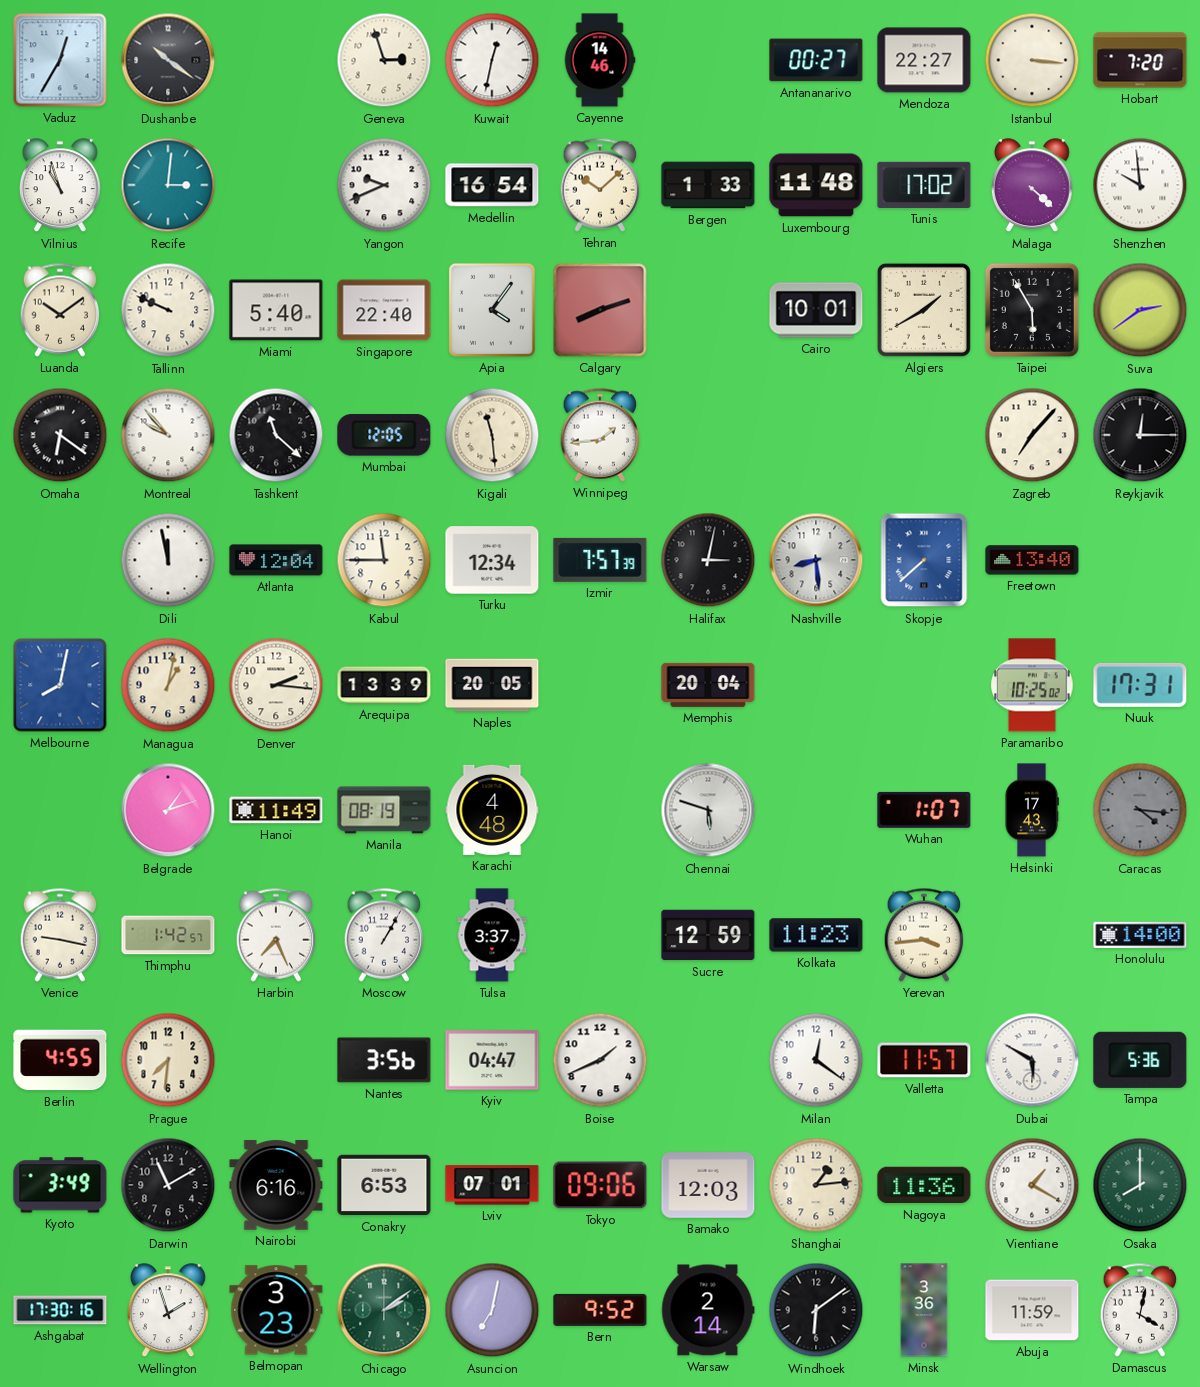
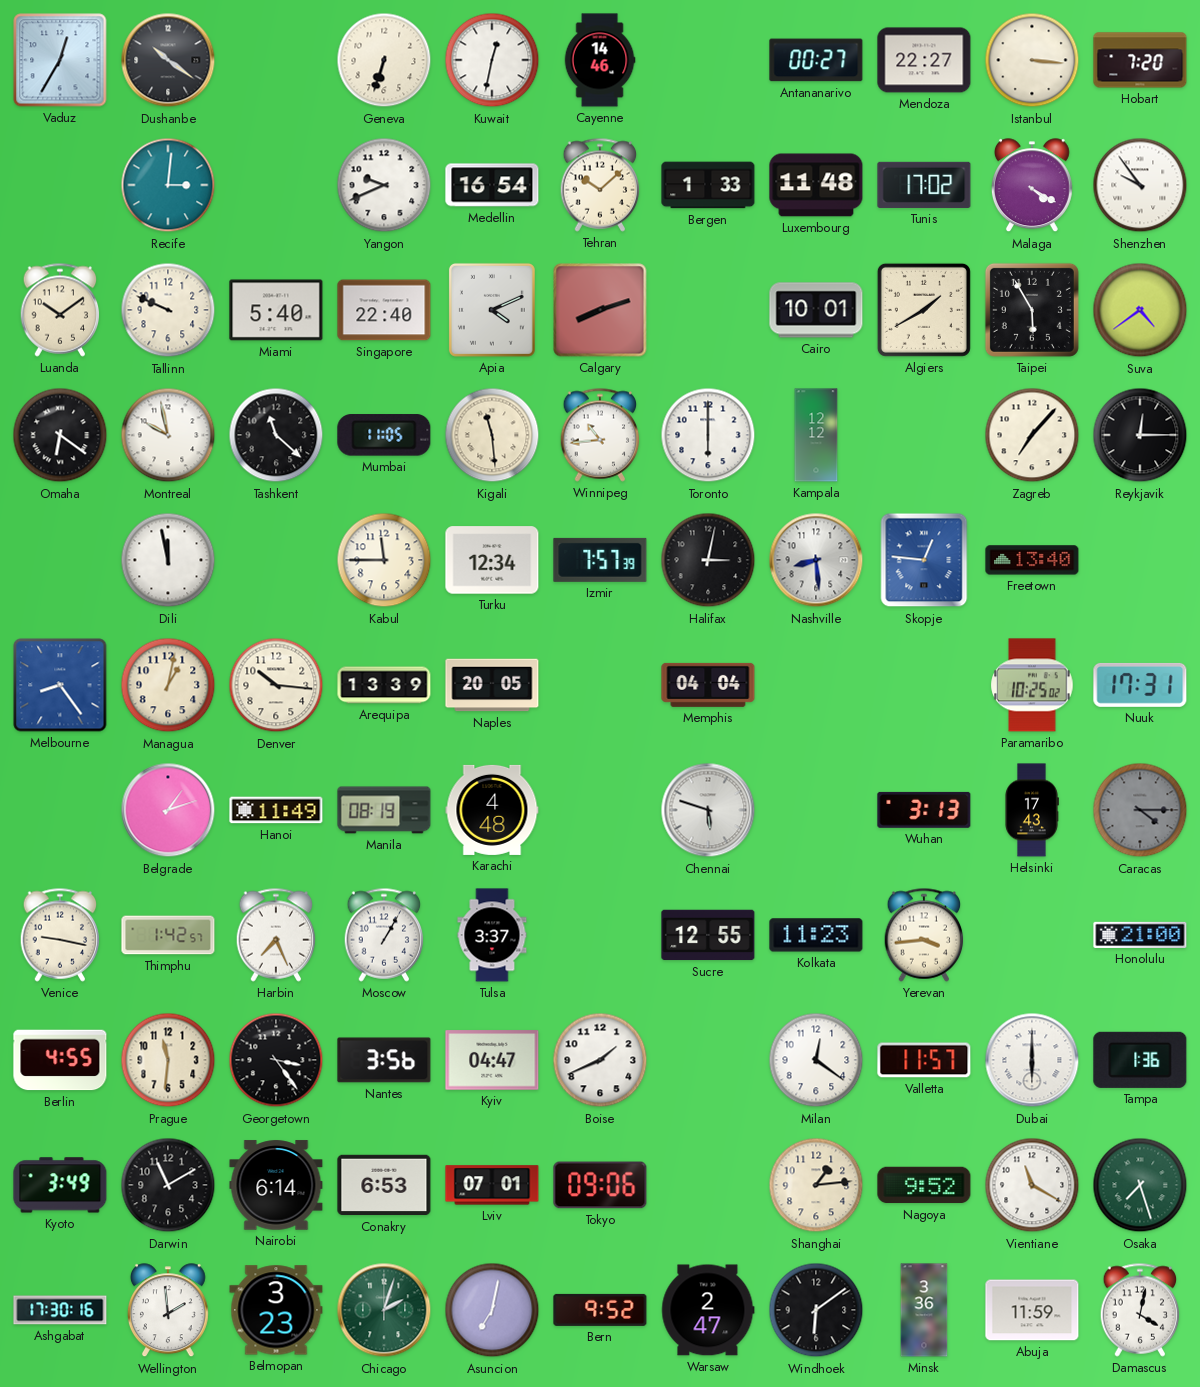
Geneva: 2:57 -> 6:33 (384, 60)
Vilnius: 10:57 -> none (60, 186)
Malaga: 4:22 -> 4:20 (1032, 186)
Shenzhen: 9:59 -> 9:54 (1140, 185)
Apia: 4:06 -> 4:11 (492, 310)
Suva: 2:39 -> 4:39 (1140, 310)
Montreal: 9:53 -> 9:58 (168, 435)
Mumbai: 12:05 -> 11:05 (384, 435)
Winnipeg: 1:44 -> 10:44 (600, 435)
Toronto: none -> 6:00 (708, 435)
Kampala: none -> 12:12 (816, 435)
Atlanta: 12:04 -> none (276, 560)
Skopje: 7:38 -> 12:46 (924, 560)
Melbourne: 8:02 -> 8:24 (60, 685)
Denver: 2:16 -> 10:16 (276, 685)
Memphis: 20:04 -> 04:04 (708, 685)
Wuhan: 1:07 -> 3:13 (924, 810)
Caracas: 4:16 -> 4:15 (1140, 810)
Sucre: 12:59 -> 12:55 (708, 935)
Honolulu: 14:00 -> 21:00 (1140, 935)
Prague: 7:31 -> 11:31 (168, 1060)
Georgetown: none -> 3:24 (276, 1060)
Dubai: 5:50 -> 6:00 (1032, 1060)
Tampa: 5:36 -> 1:36 (1140, 1060)
Nairobi: 6:16 -> 6:14 (276, 1185)
Bamako: 12:03 -> none (708, 1185)
Nagoya: 11:36 -> 9:52 (924, 1185)
Vientiane: 1:20 -> 11:20 (1032, 1185)
Osaka: 8:00 -> 7:27 (1140, 1185)
Wellington: 1:57 -> 1:59 (168, 1311)
Chicago: 2:09 -> 2:03 (384, 1310)
Warsaw: 2:14 -> 2:47 (708, 1310)
